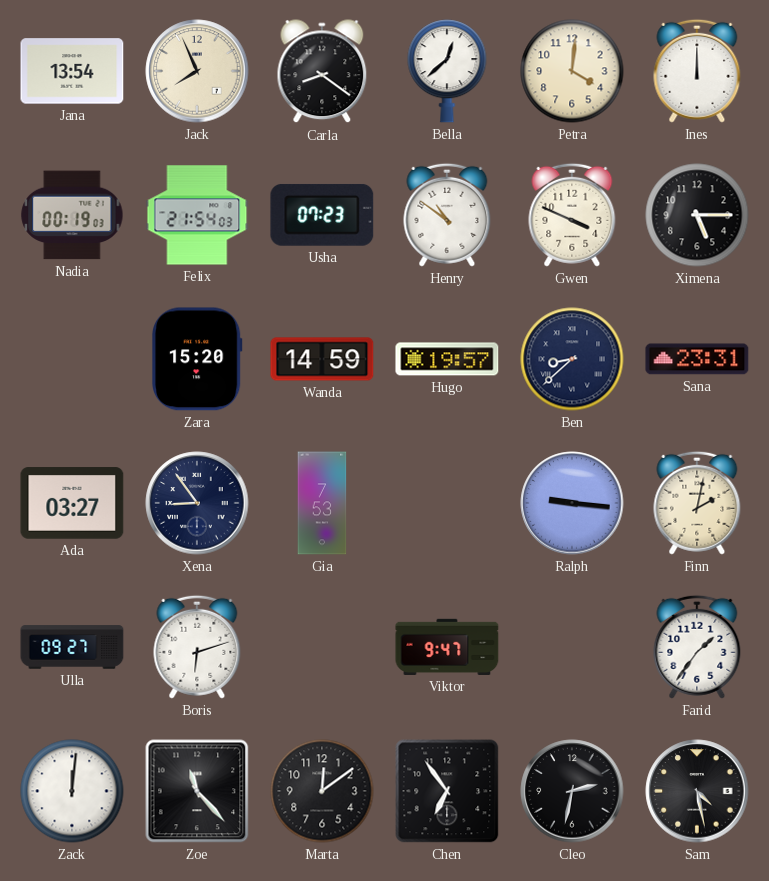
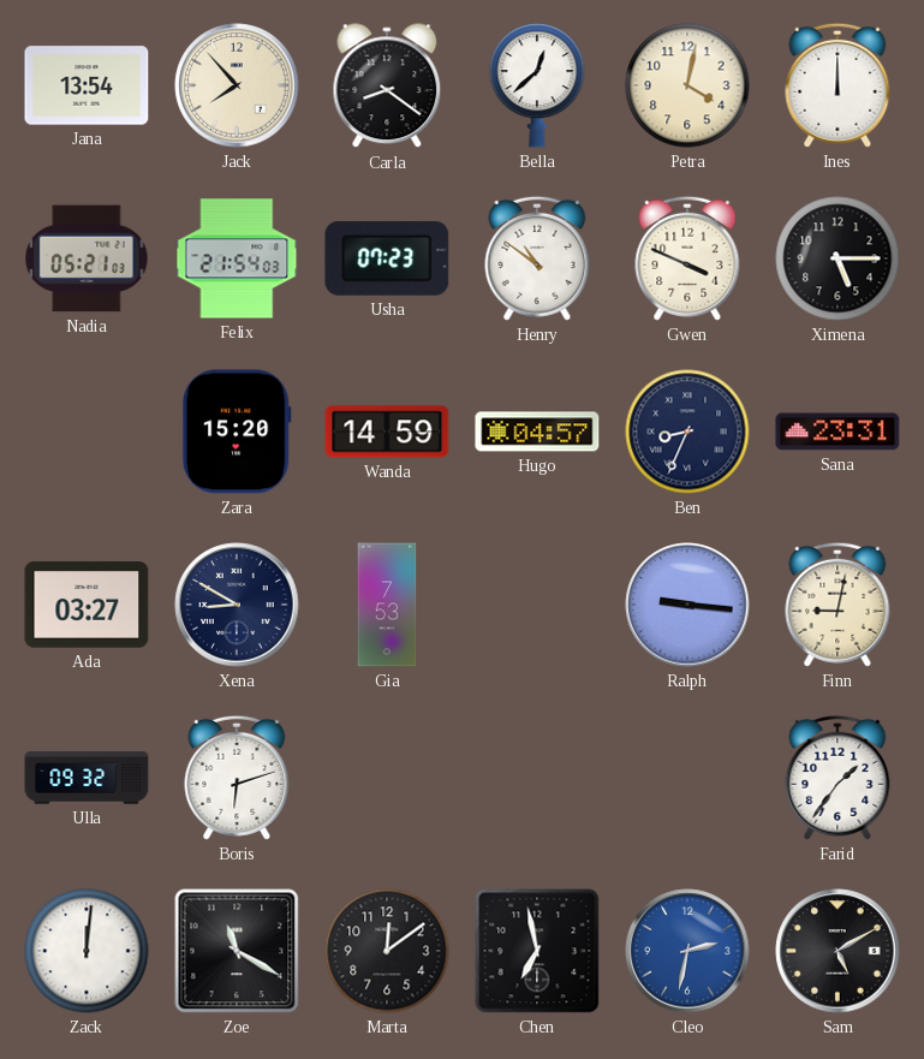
Jack: 7:56 -> 7:53 (237, 85)
Petra: 4:01 -> 4:02 (687, 85)
Nadia: 00:19 -> 05:21 (87, 258)
Hugo: 19:57 -> 04:57 (537, 432)
Ben: 8:38 -> 8:34 (687, 432)
Xena: 8:54 -> 8:50 (237, 605)
Finn: 2:02 -> 9:02 (837, 605)
Ulla: 09:27 -> 09:32 (87, 778)
Viktor: 9:47 -> none (447, 647)
Zoe: 11:23 -> 11:20 (237, 951)
Chen: 6:54 -> 6:58 (537, 951)
Cleo dial: black -> blue (687, 951)
Sam: 4:28 -> 5:10 (837, 951)
